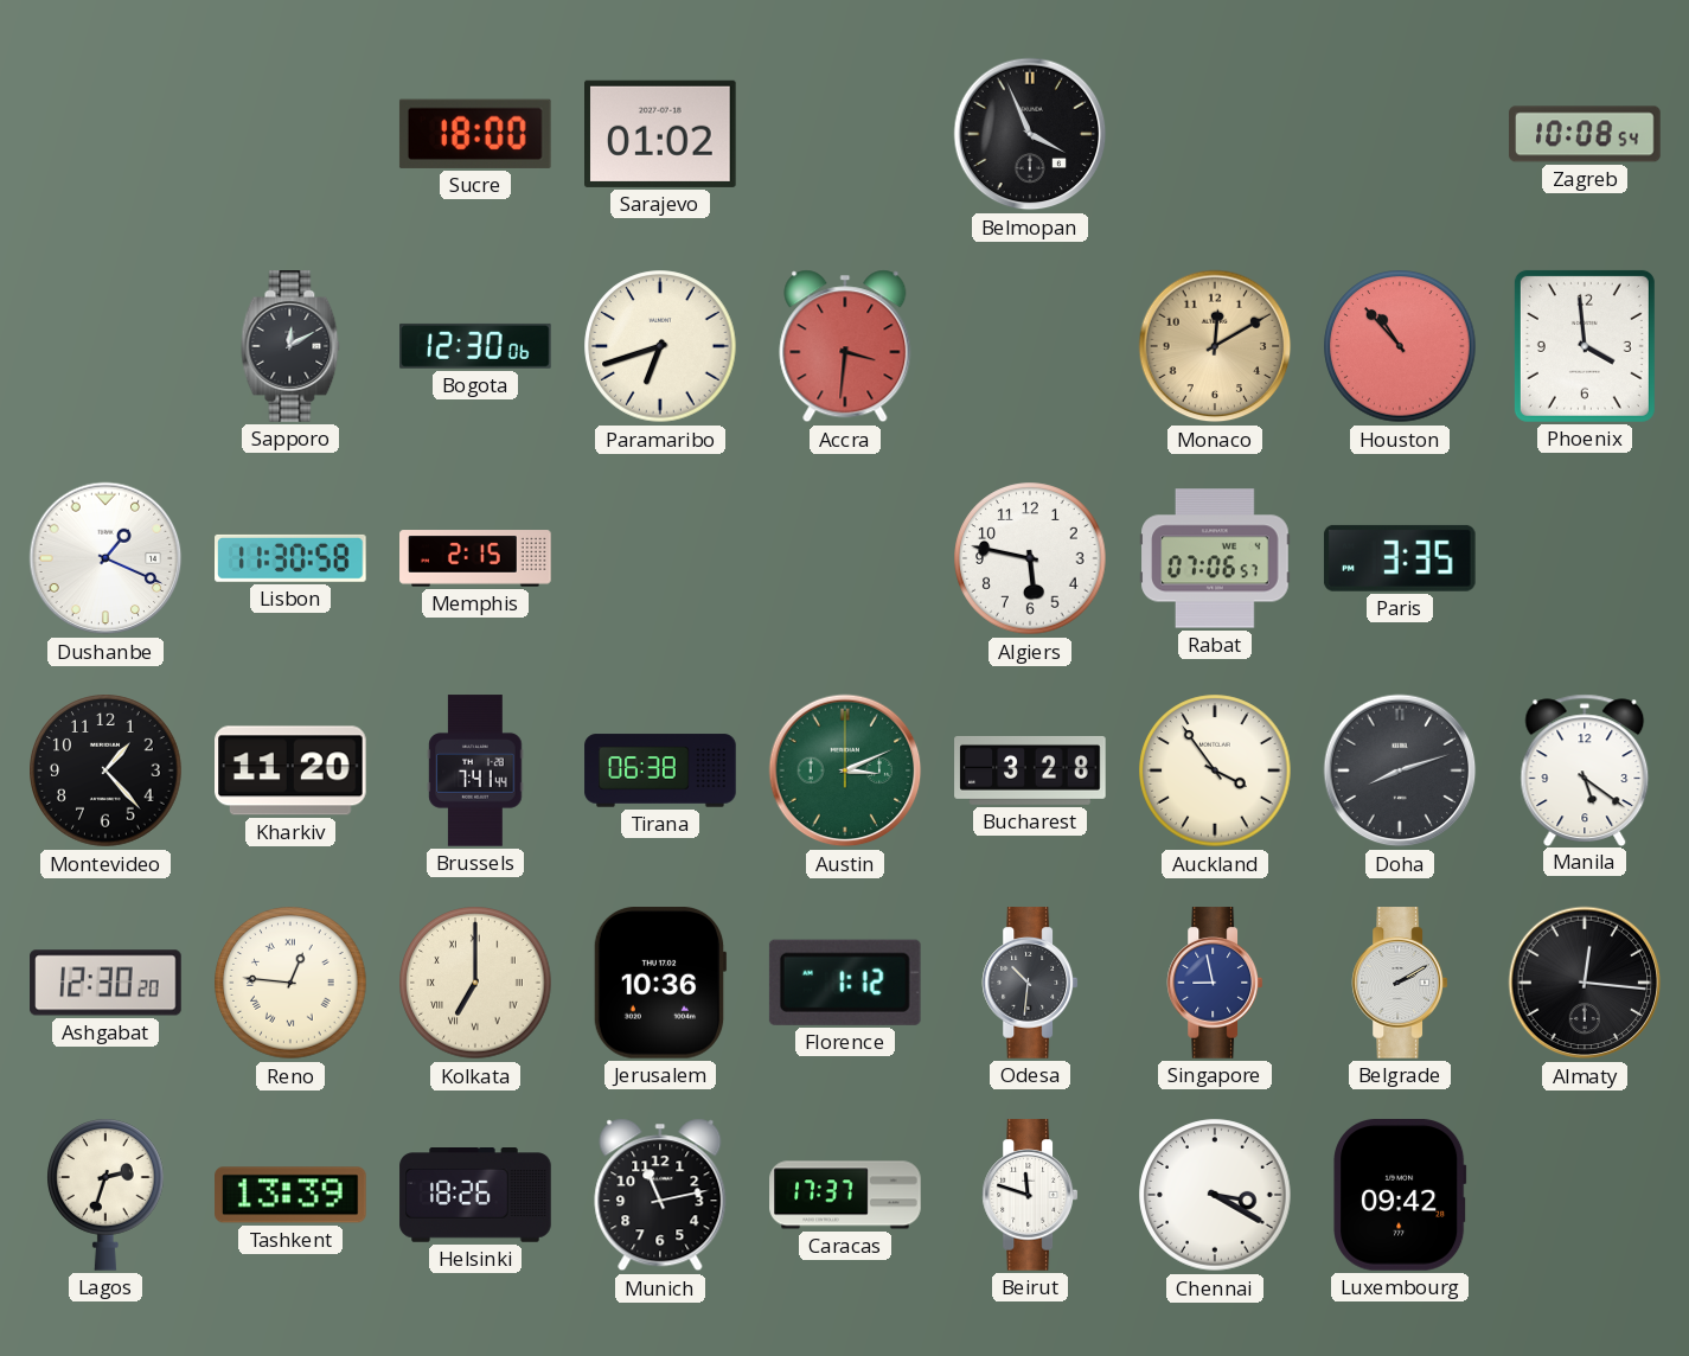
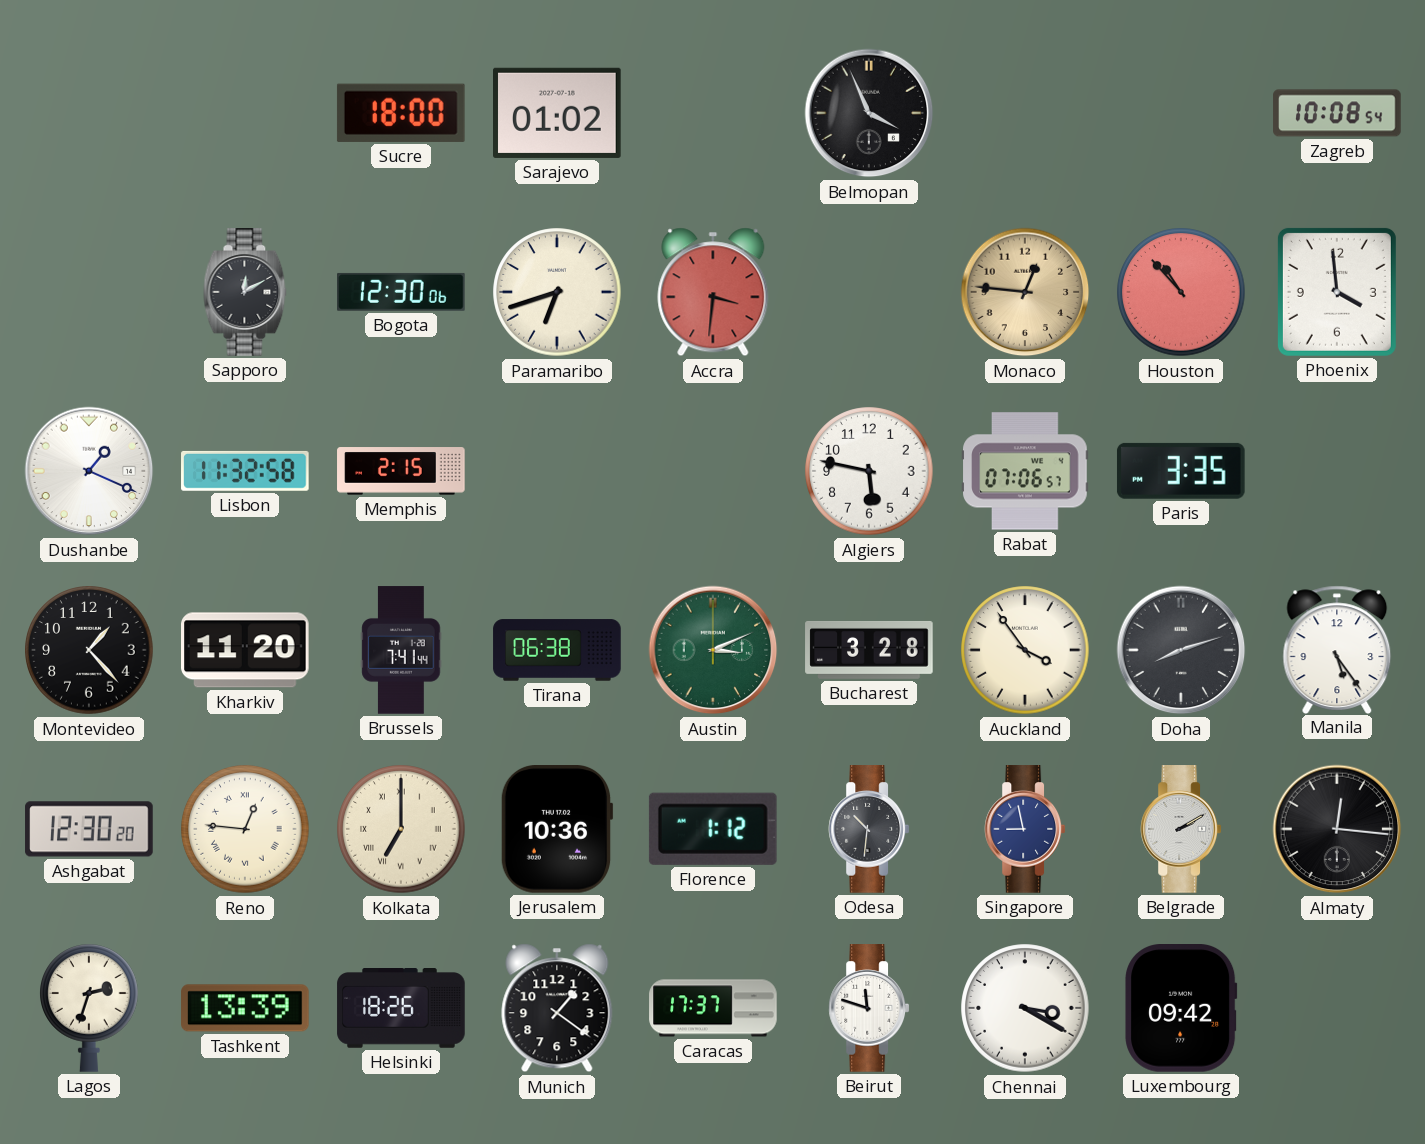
Monaco: 12:10 -> 12:46 (1025, 292)
Lisbon: 11:30 -> 11:32 (245, 471)
Manila: 5:21 -> 5:24 (1337, 649)
Munich: 11:13 -> 1:21 (557, 1008)
